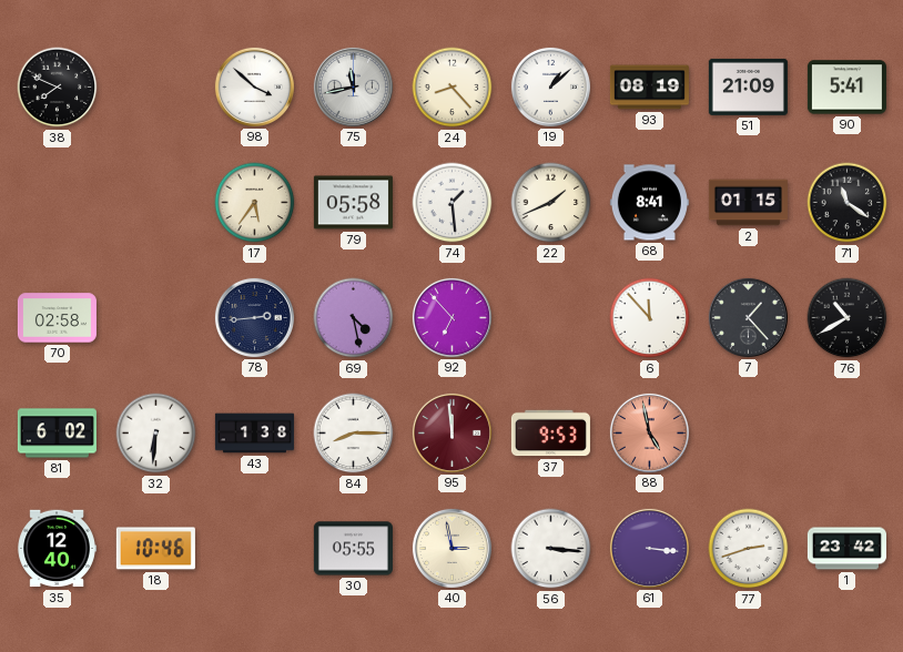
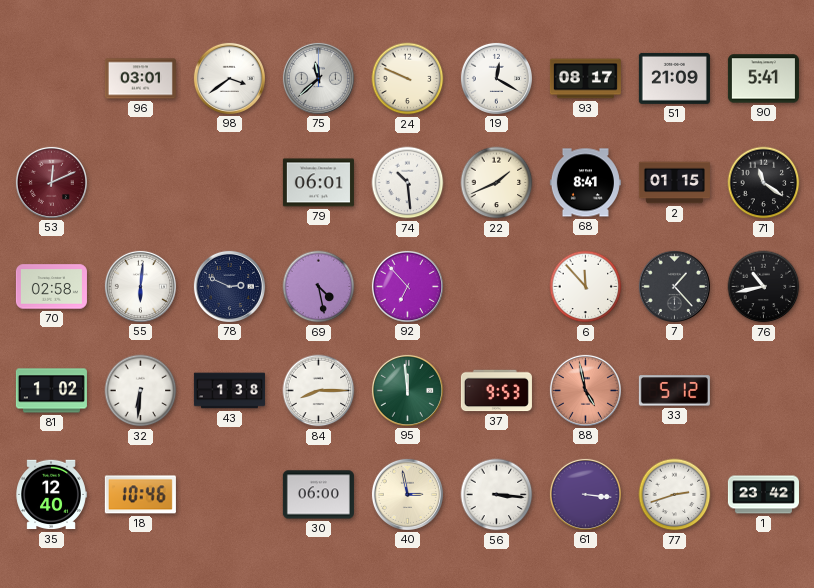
38: 7:49 -> none (58, 88)
96: none -> 03:01 (140, 79)
98: 3:52 -> 3:39 (229, 78)
75: 11:43 -> 11:38 (318, 78)
24: 8:23 -> 9:49 (408, 79)
19: 1:08 -> 12:20 (496, 78)
93: 08:19 -> 08:17 (585, 79)
53: none -> 12:11 (51, 182)
17: 5:36 -> none (255, 203)
79: 05:58 -> 06:01 (318, 183)
74: 1:29 -> 10:29 (408, 183)
55: none -> 6:01 (140, 286)
78: 2:44 -> 2:49 (229, 286)
76: 10:40 -> 10:43 (764, 287)
81: 6:02 -> 1:02 (51, 391)
95 dial: burgundy -> green (407, 390)
33: none -> 5:12 (674, 391)
30: 05:55 -> 06:00 (318, 495)
